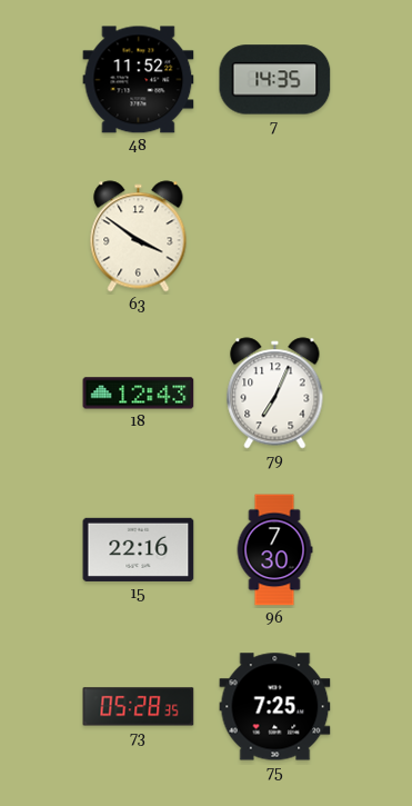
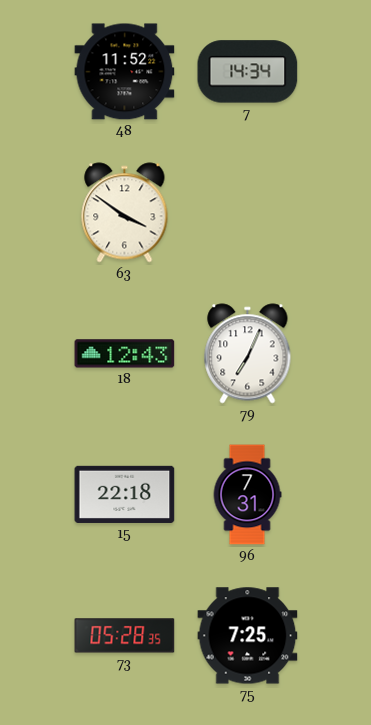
7: 14:35 -> 14:34 (248, 72)
15: 22:16 -> 22:18 (125, 494)
96: 7:30 -> 7:31 (247, 495)
